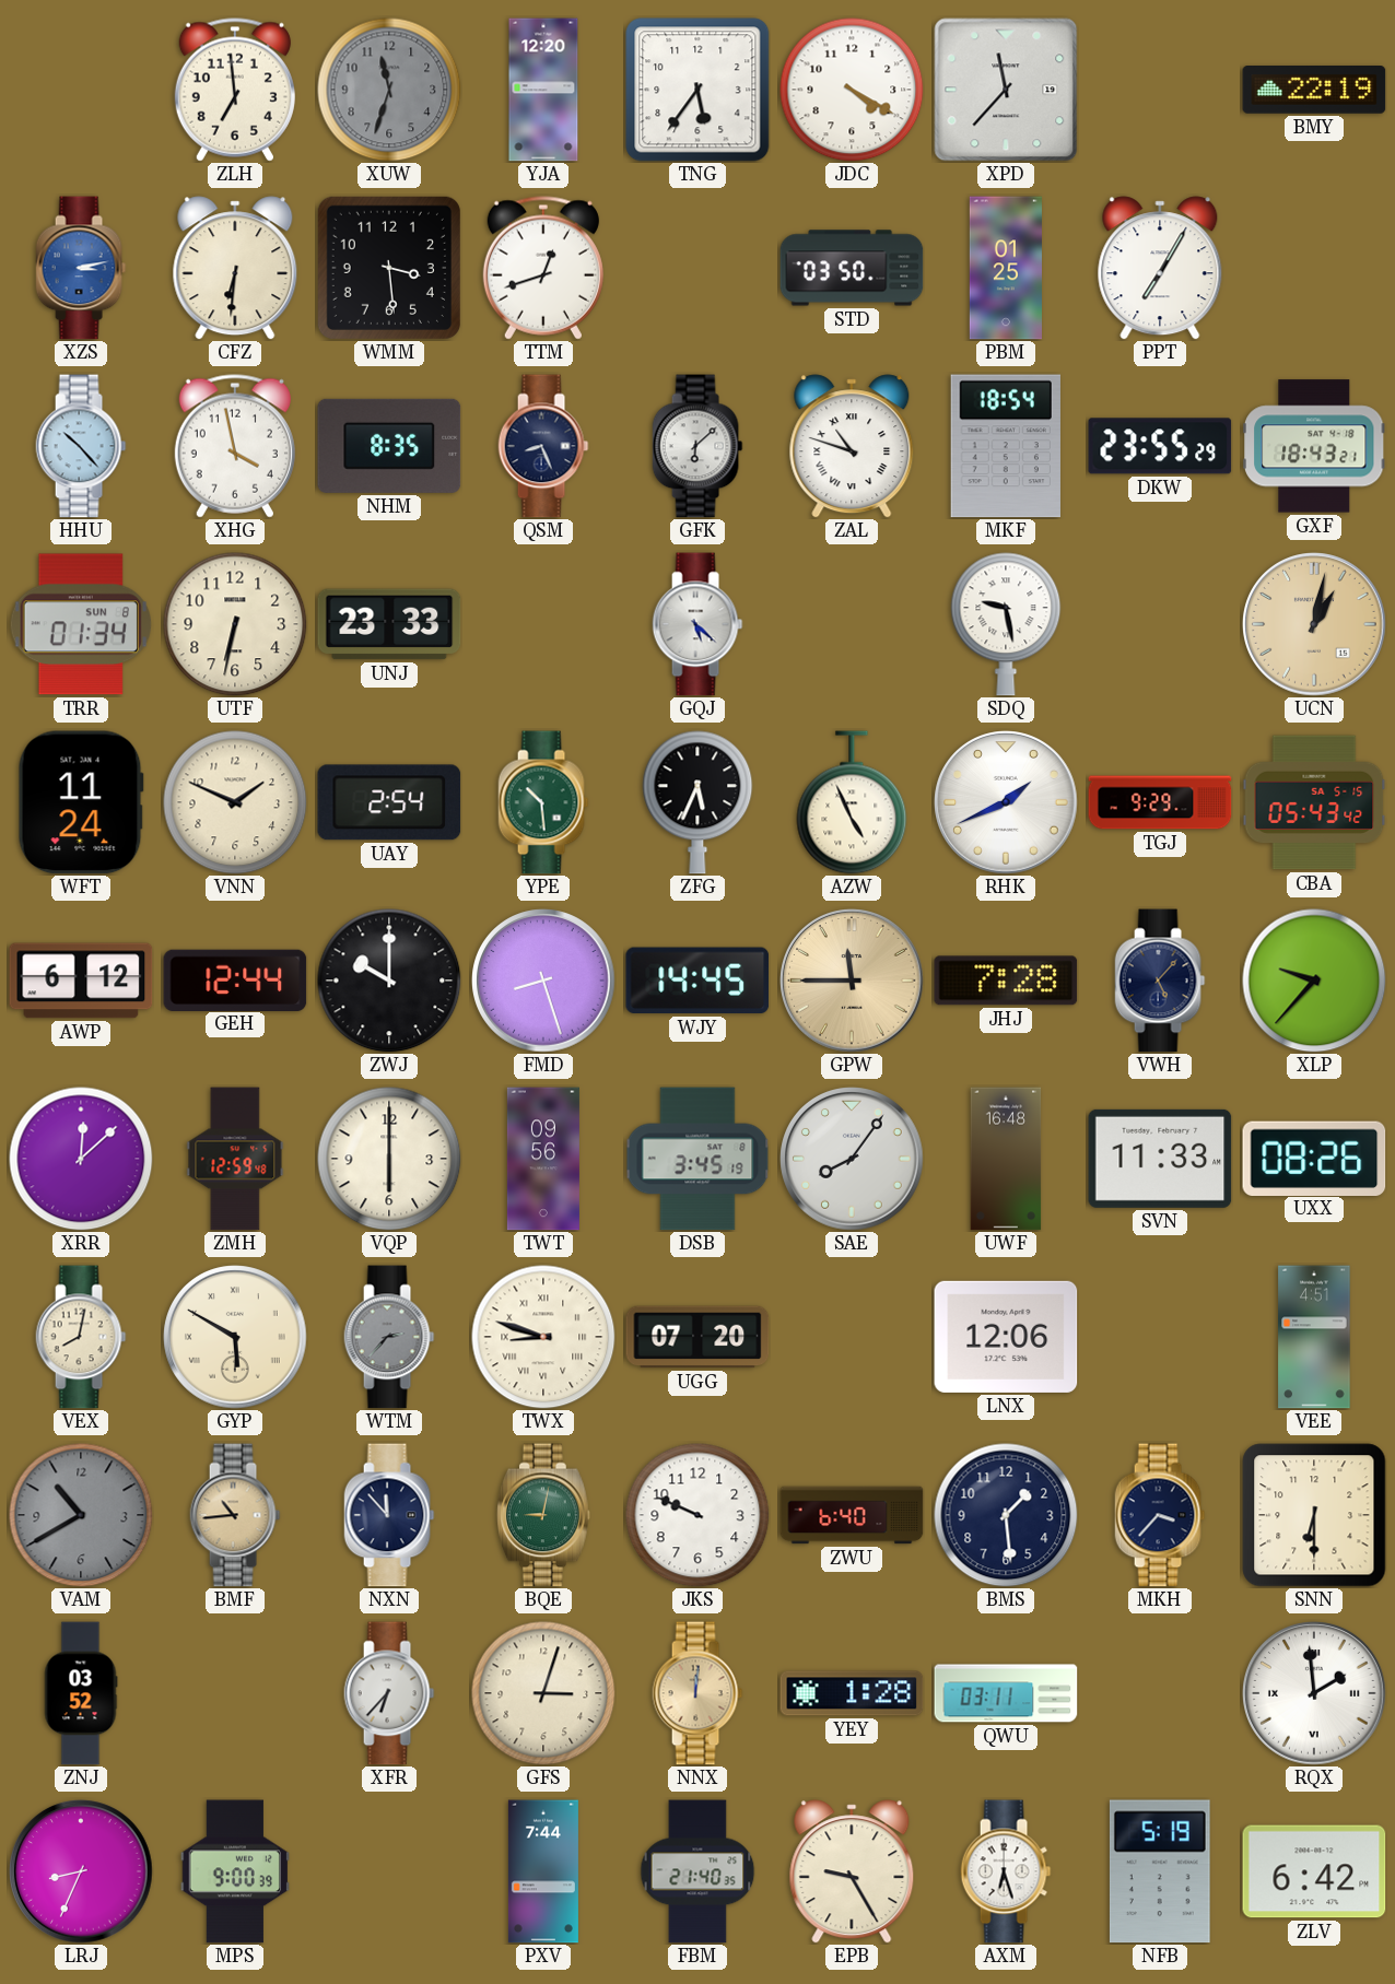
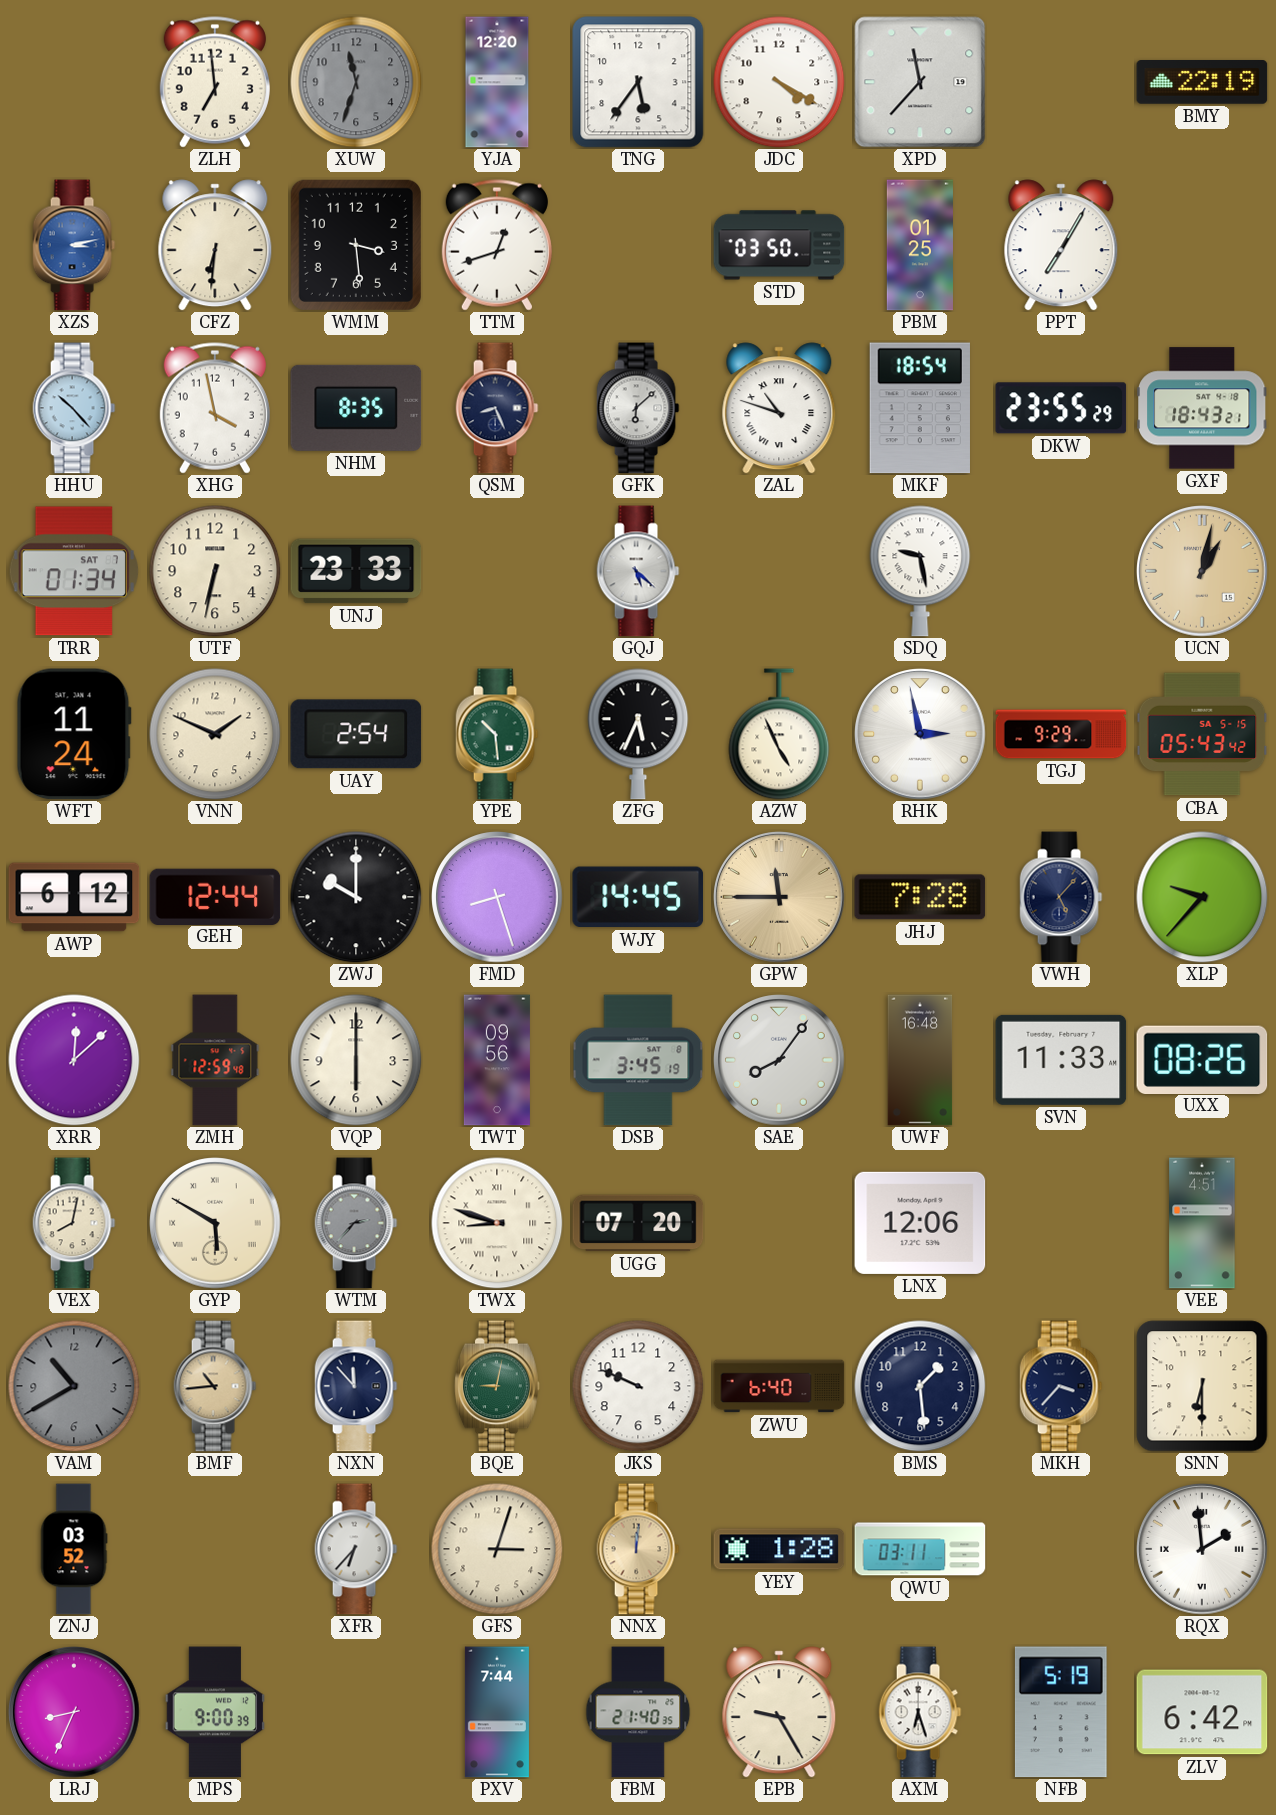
TRR date: SUN 8 -> SAT 7 (74, 571)
RHK: 1:41 -> 2:58 (920, 734)
